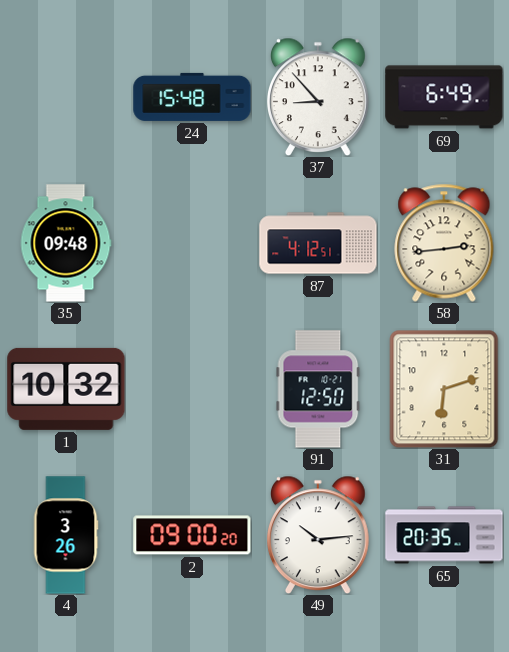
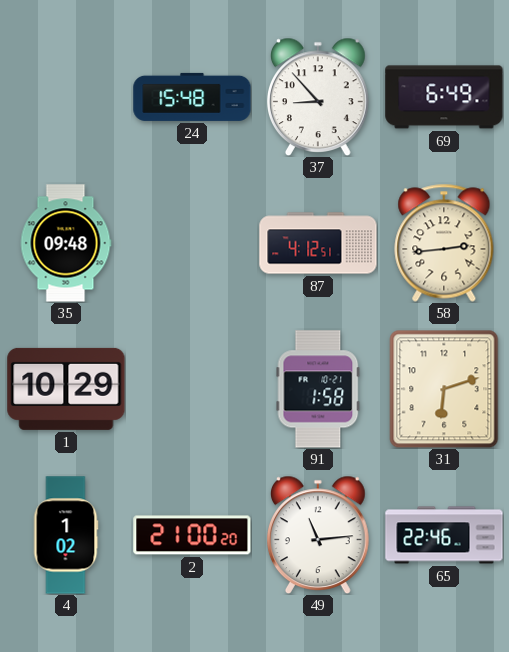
1: 10:32 -> 10:29 (66, 389)
91: 12:50 -> 1:58 (318, 389)
4: 3:26 -> 1:02 (66, 535)
2: 09:00 -> 21:00 (192, 535)
49: 10:14 -> 11:14 (319, 535)
65: 20:35 -> 22:46 (444, 535)
